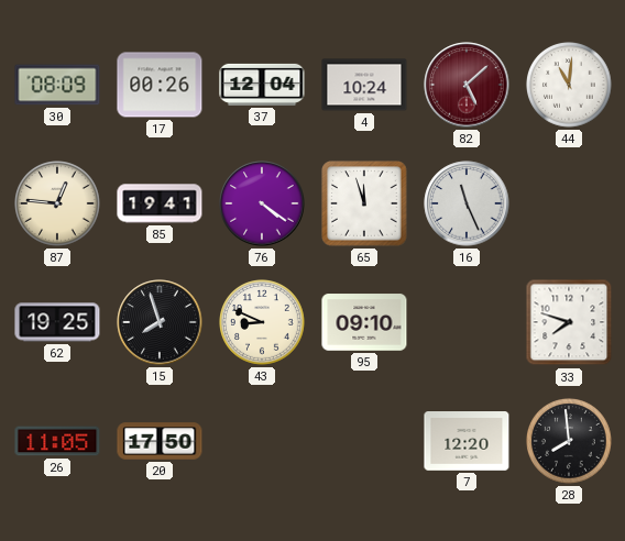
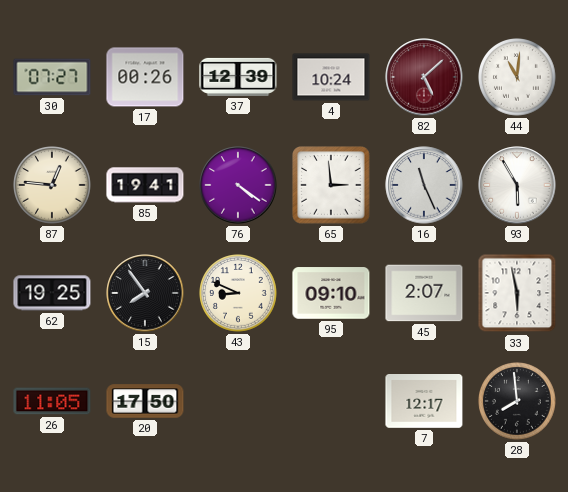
30: 08:09 -> 07:27 (52, 77)
37: 12:04 -> 12:39 (238, 77)
65: 11:57 -> 2:59 (331, 185)
93: none -> 5:55 (517, 185)
15: 7:57 -> 7:54 (145, 293)
45: none -> 2:07 (424, 293)
33: 7:48 -> 5:58 (517, 293)
7: 12:20 -> 12:17 (424, 401)
